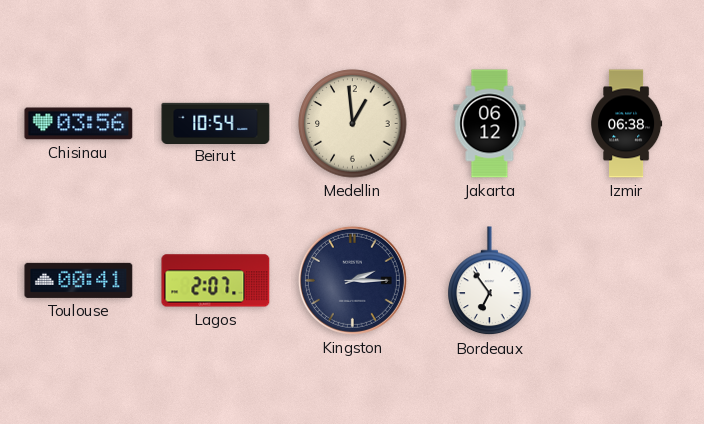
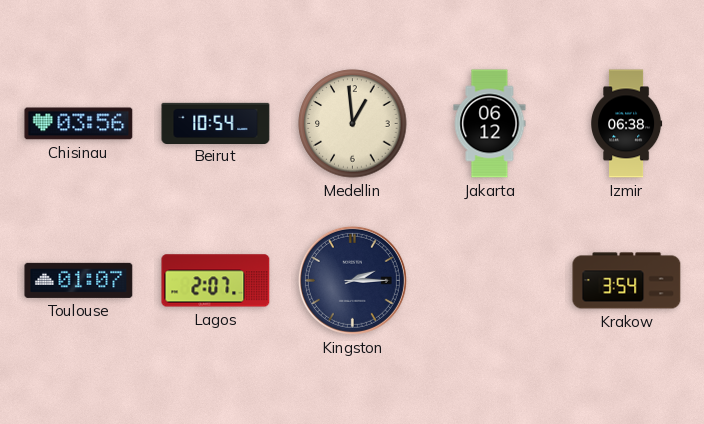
Toulouse: 00:41 -> 01:07 (79, 280)
Bordeaux: 6:54 -> none (490, 281)
Krakow: none -> 3:54 (627, 281)
